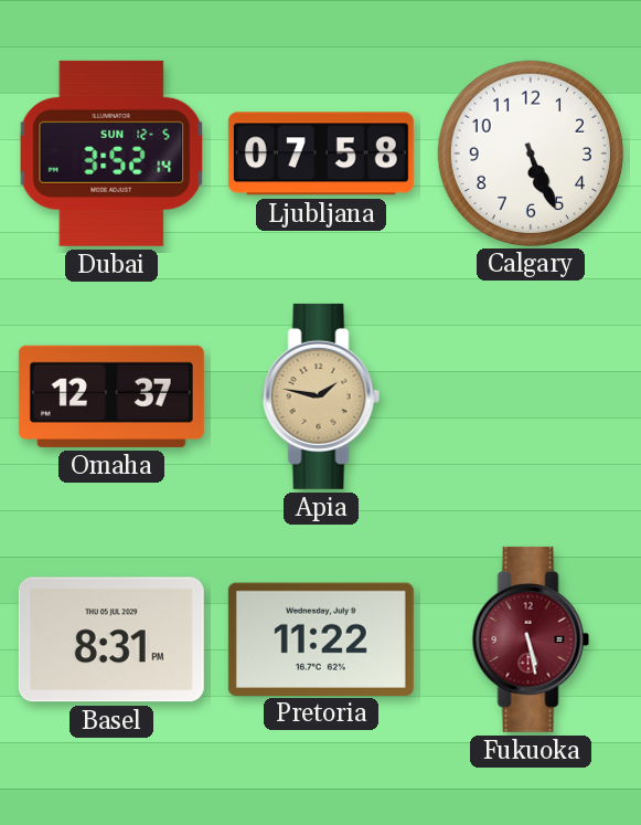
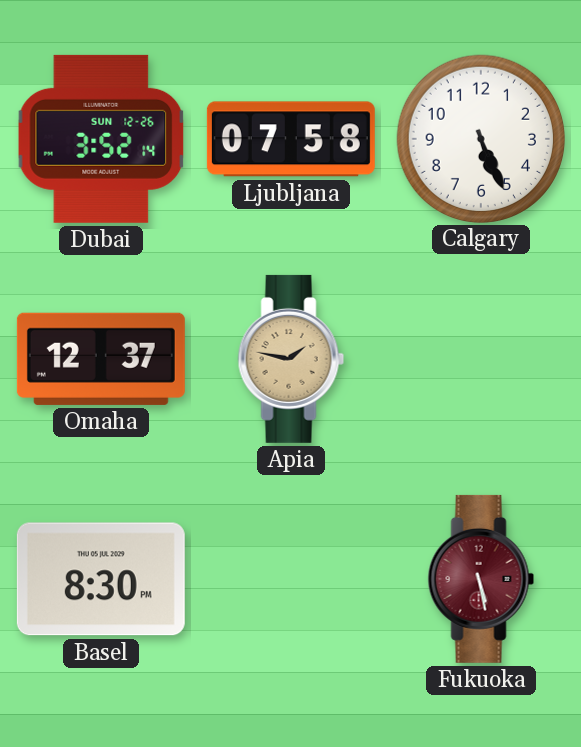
Dubai date: SUN 12-5 -> SUN 12-26 (101, 139)
Basel: 8:31 -> 8:30 (101, 579)
Pretoria: 11:22 -> none (321, 638)
